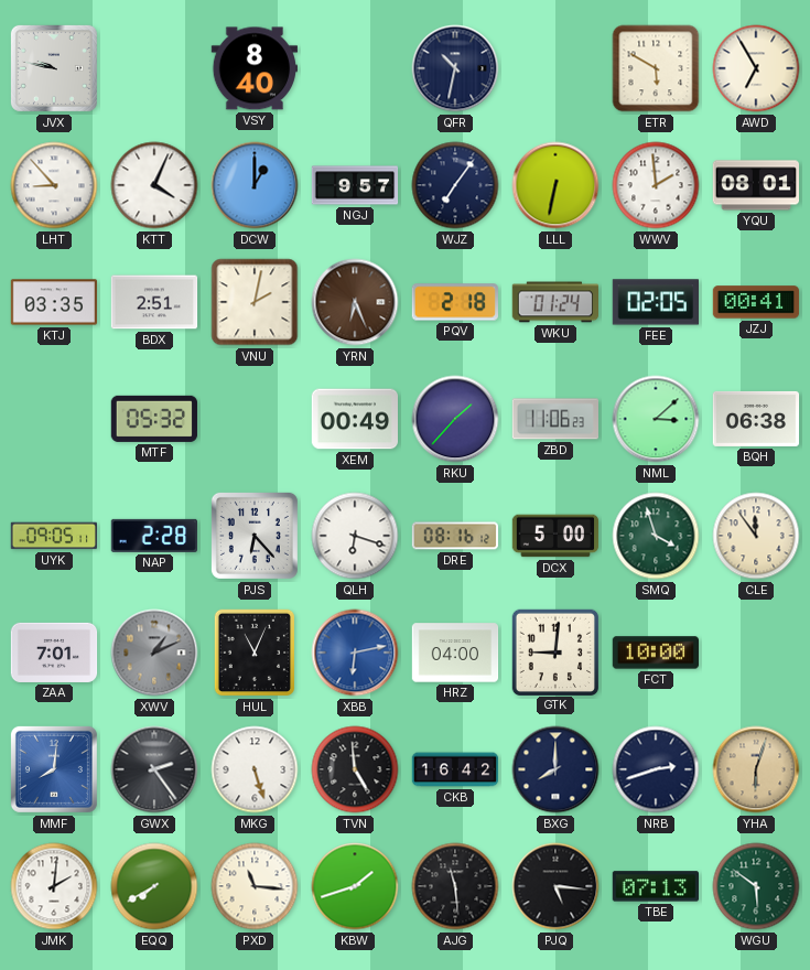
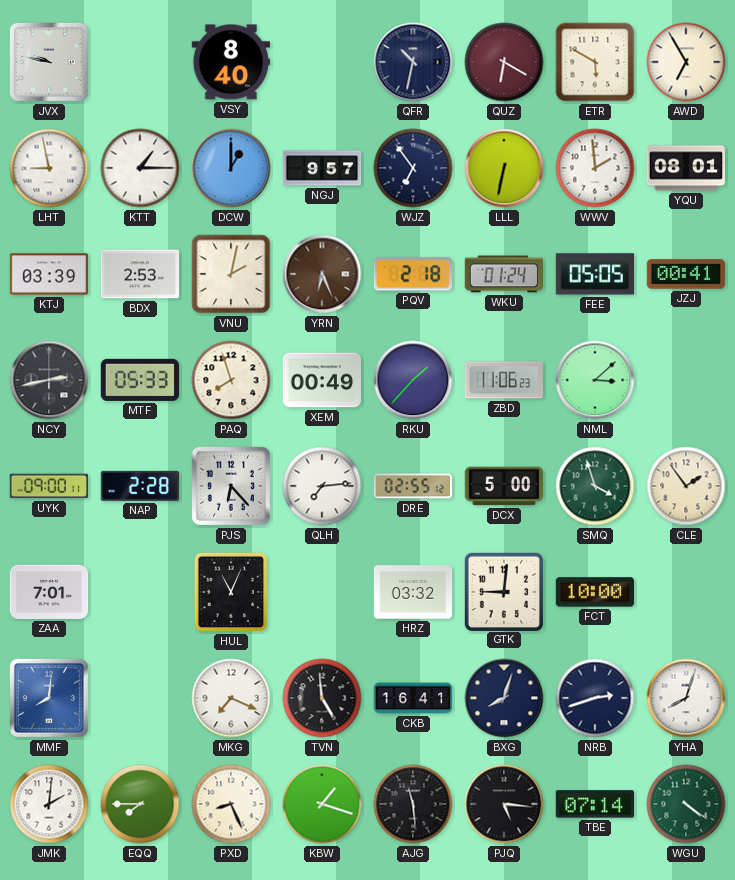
QUZ: none -> 6:20 (504, 62)
LHT: 8:53 -> 8:58 (49, 168)
KTT: 4:04 -> 1:15 (140, 168)
WJZ: 7:06 -> 6:54 (413, 168)
KTJ: 03:35 -> 03:39 (49, 274)
BDX: 2:51 -> 2:53 (140, 274)
FEE: 02:05 -> 05:05 (594, 274)
NCY: none -> 2:43 (49, 380)
MTF: 05:32 -> 05:33 (139, 380)
PAQ: none -> 7:57 (231, 380)
BQH: 06:38 -> none (756, 419)
UYK: 09:05 -> 09:00 (49, 486)
QLH: 6:18 -> 7:14 (322, 486)
DRE: 08:16 -> 02:55 (413, 486)
CLE: 11:54 -> 1:54 (686, 486)
XWV: 1:11 -> none (154, 653)
XBB: 6:13 -> none (355, 653)
HRZ: 04:00 -> 03:32 (413, 592)
GWX: 2:24 -> none (154, 769)
MKG: 5:27 -> 7:19 (231, 698)
CKB: 16:42 -> 16:41 (413, 698)
BXG: 8:00 -> 8:03 (504, 698)
YHA: 6:03 -> 8:03 (686, 698)
YHA dial: champagne -> white (686, 698)
EQQ: 7:40 -> 7:45 (140, 804)
PXD: 11:16 -> 8:26 (231, 804)
KBW: 1:42 -> 1:18 (322, 804)
TBE: 07:13 -> 07:14 (594, 804)
WGU: 5:51 -> 4:21 (686, 804)
